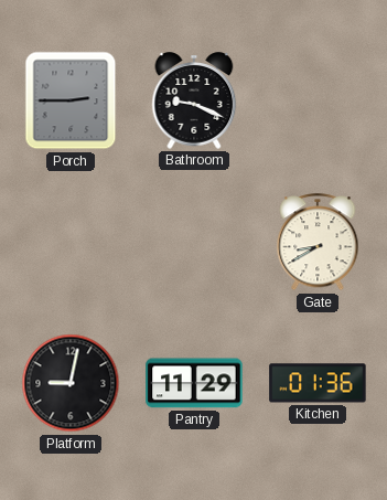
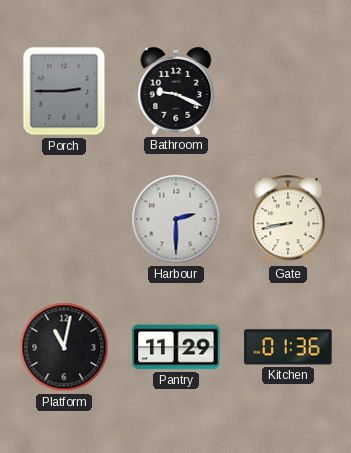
Harbour: none -> 2:30 (176, 219)
Gate: 8:40 -> 8:43 (288, 220)
Platform: 9:02 -> 11:02 (64, 347)
